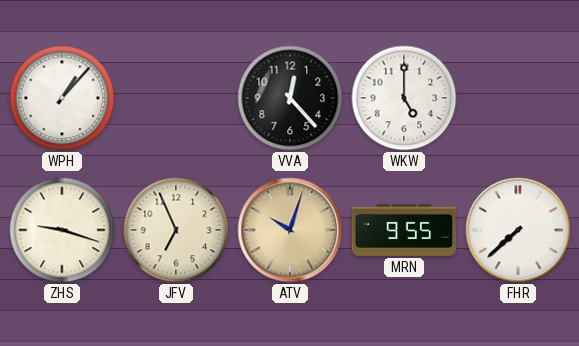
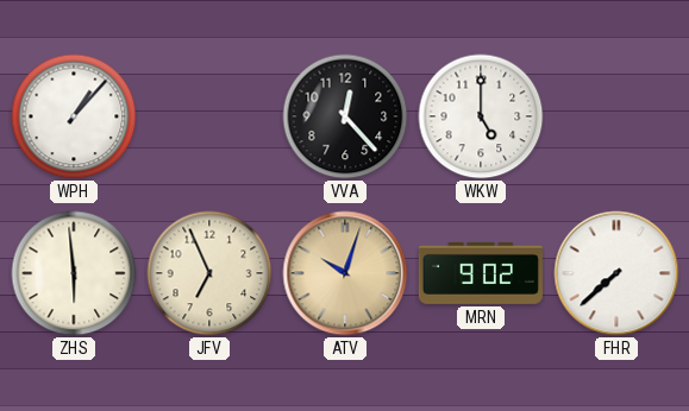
ZHS: 9:18 -> 5:59 (74, 273)
MRN: 9:55 -> 9:02 (481, 273)
